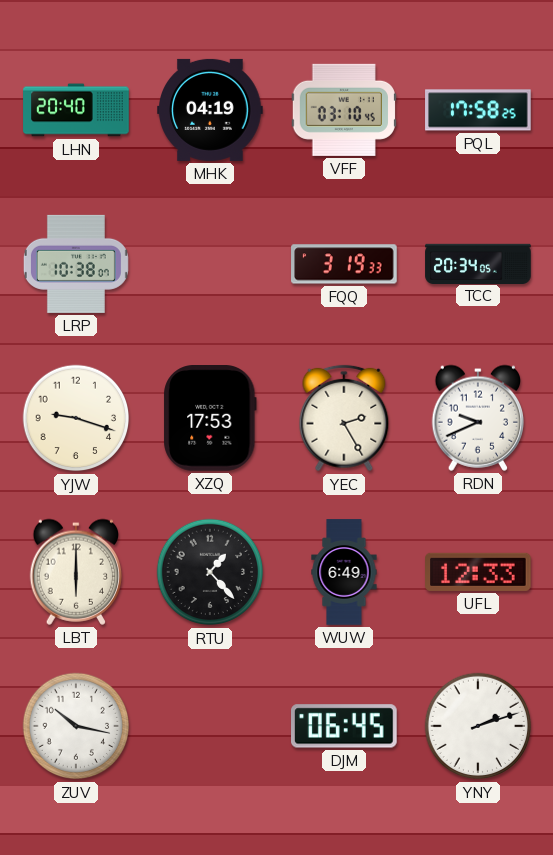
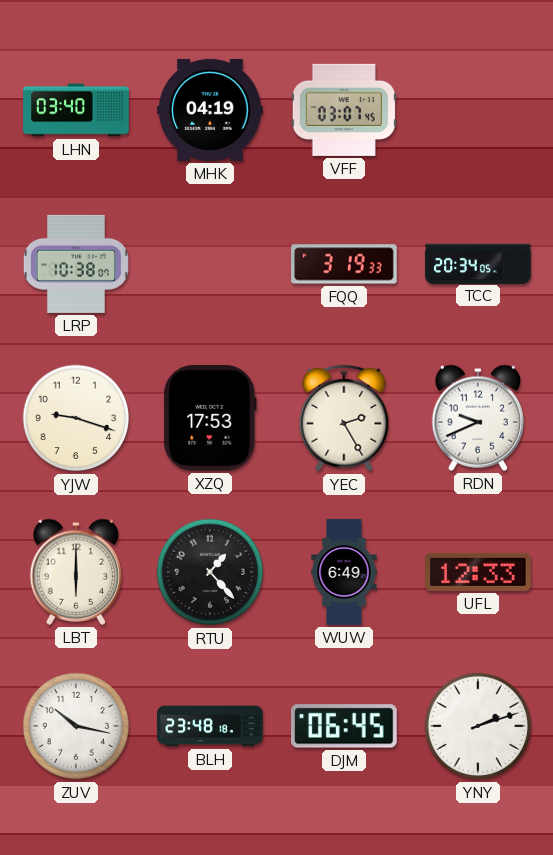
LHN: 20:40 -> 03:40 (76, 110)
VFF: 03:10 -> 03:07 (343, 110)
PQL: 17:58 -> none (478, 110)
BLH: none -> 23:48 (210, 726)
